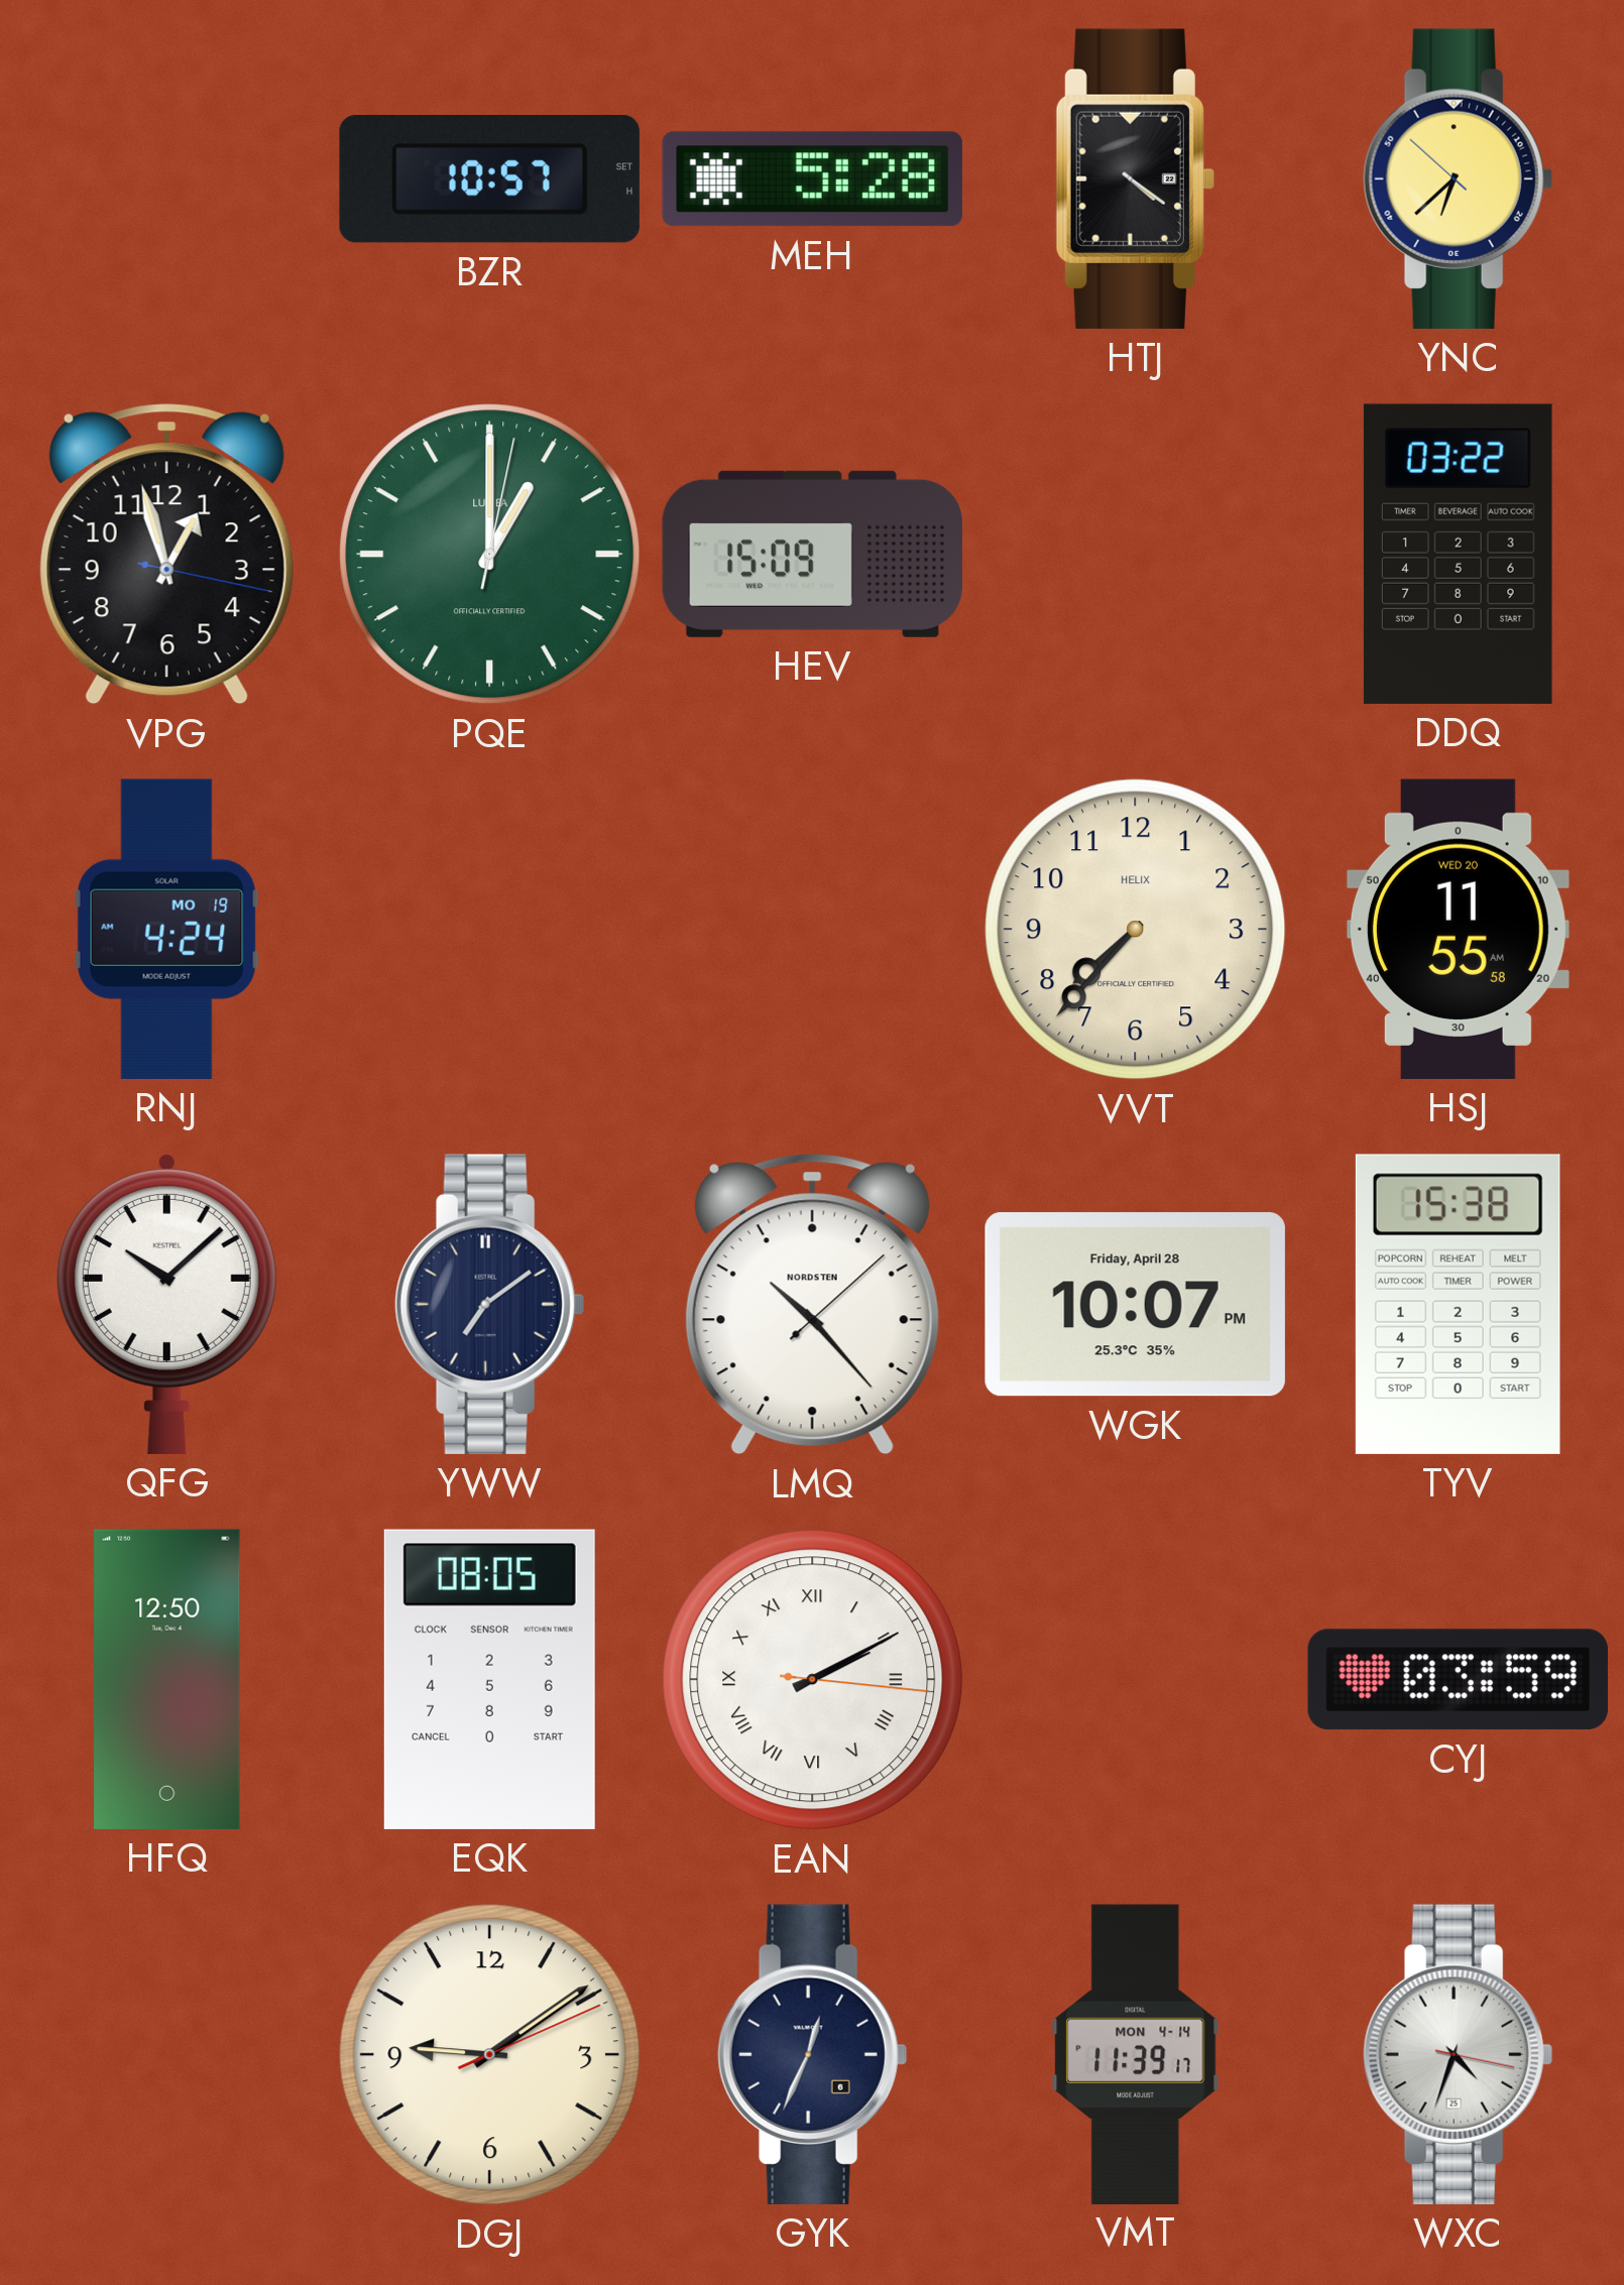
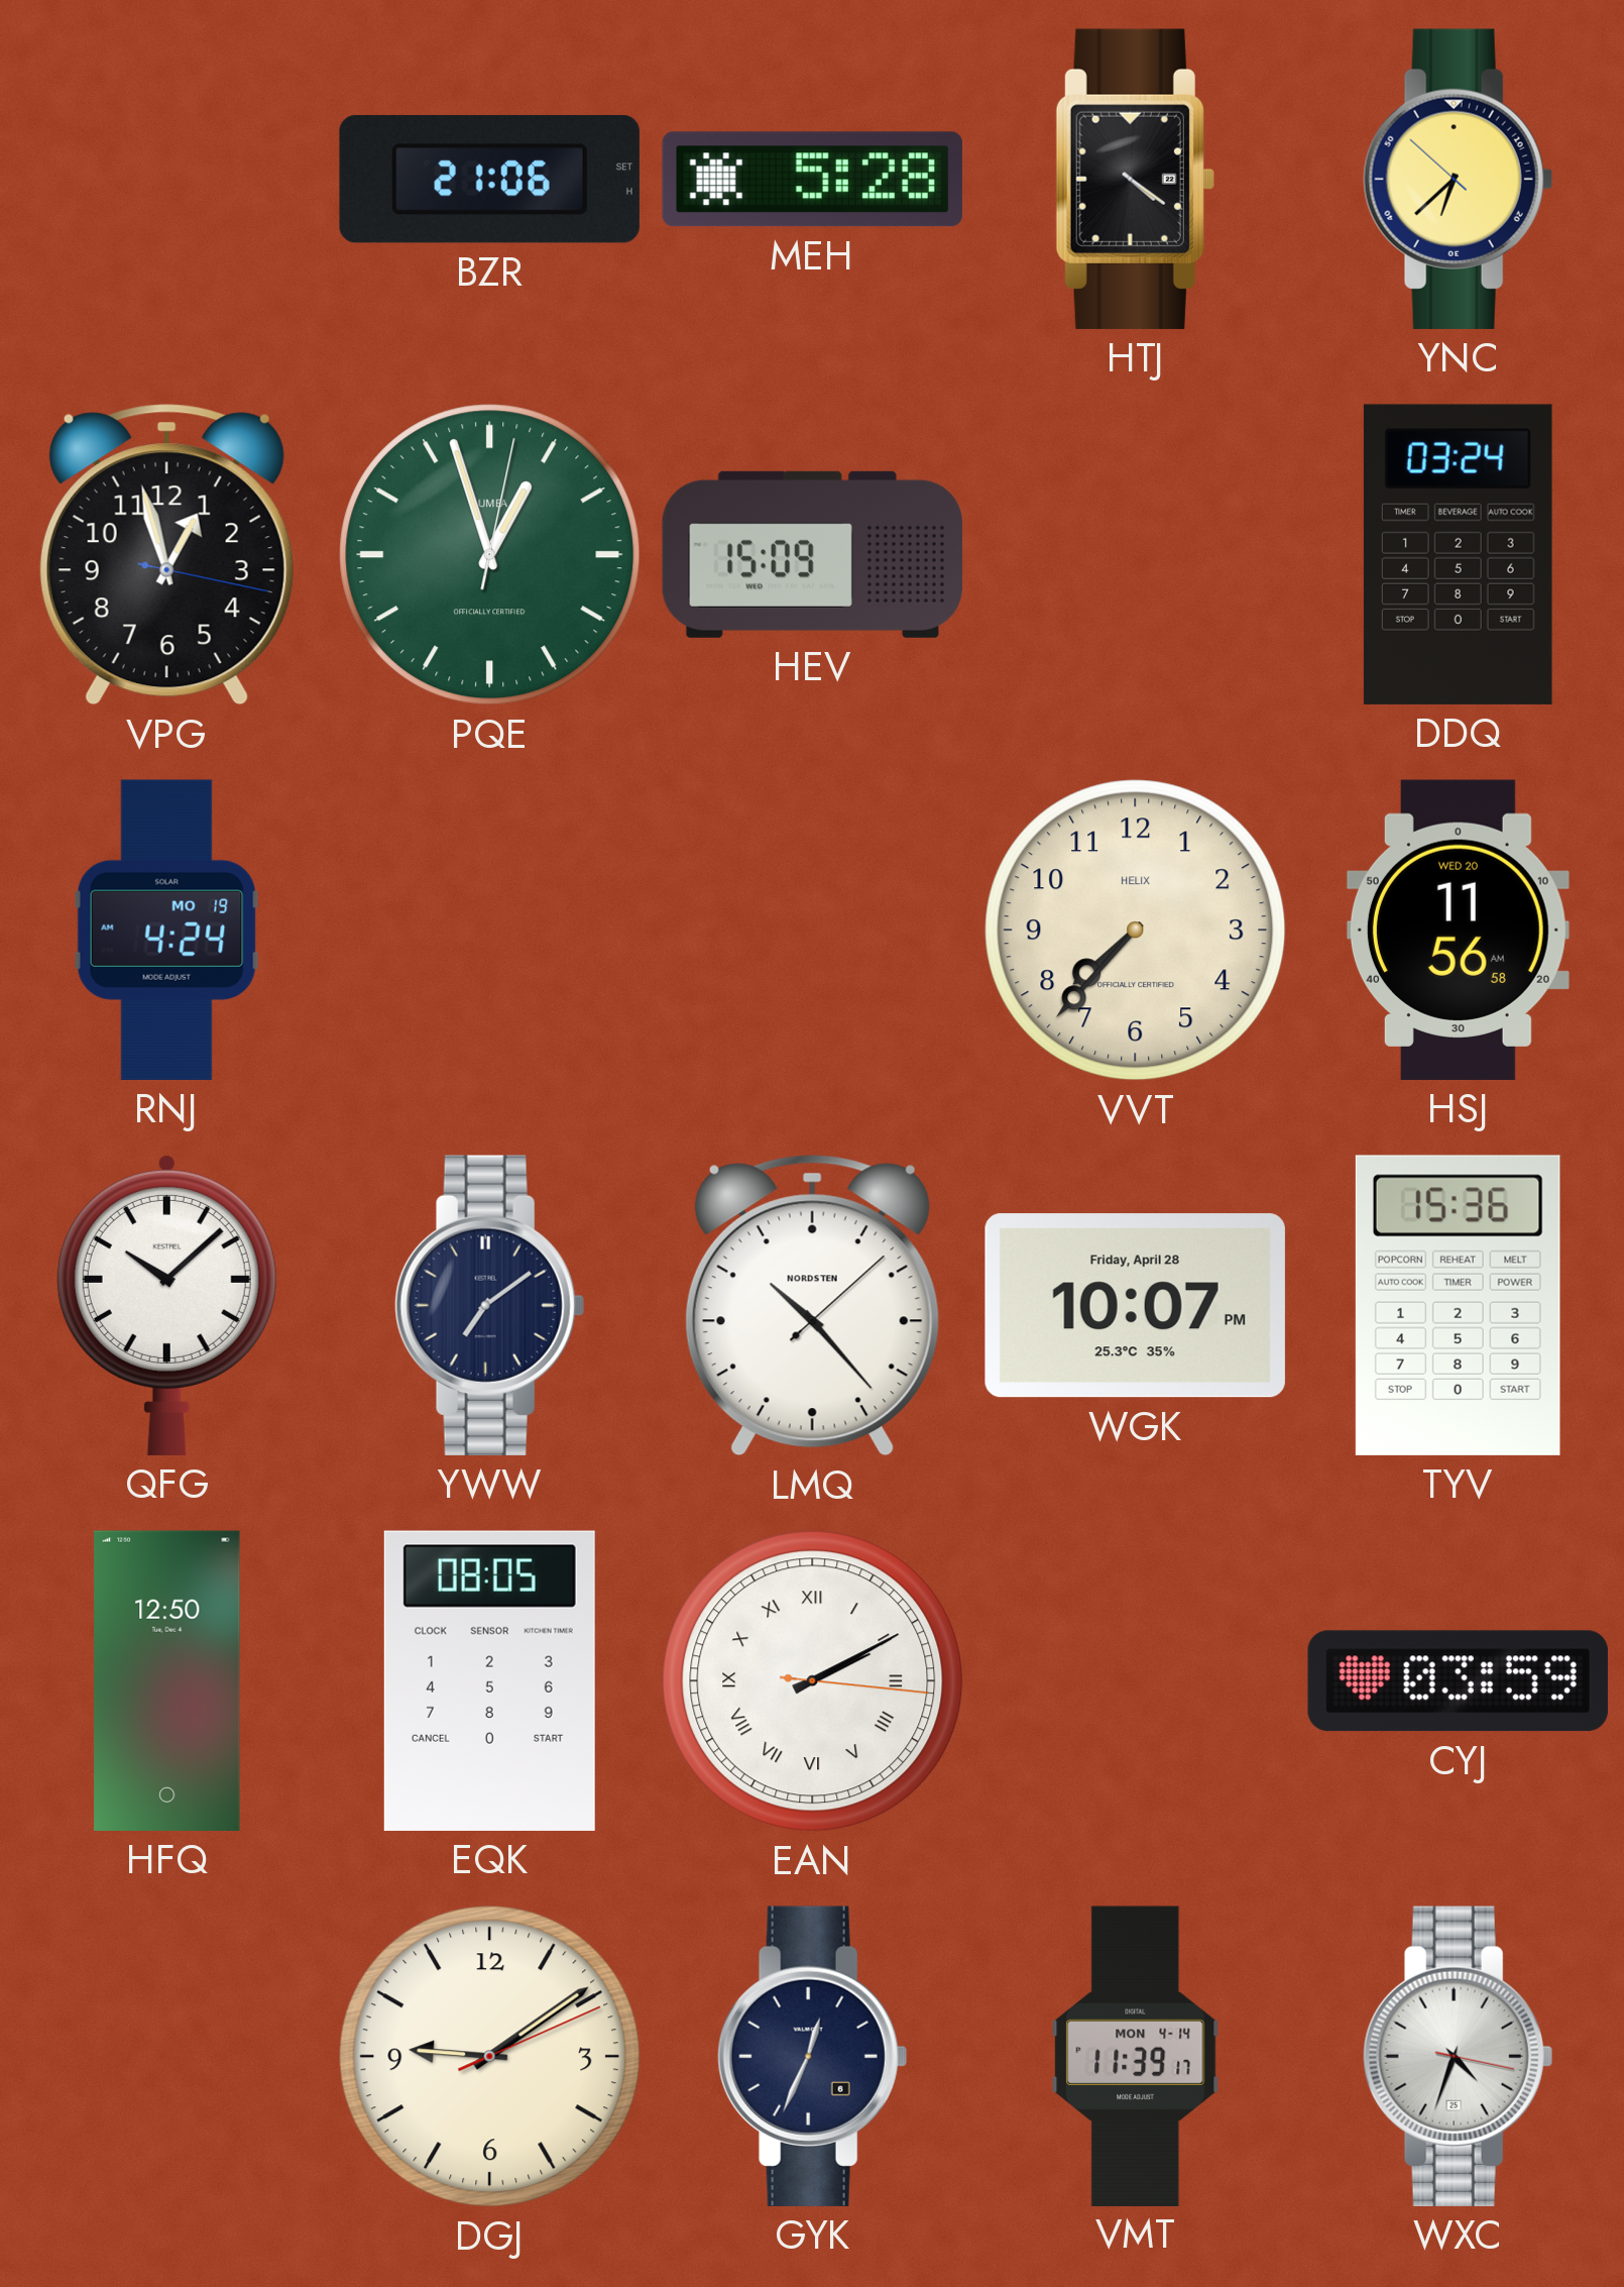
BZR: 10:57 -> 21:06 (489, 179)
PQE: 1:00 -> 12:57 (490, 555)
DDQ: 03:22 -> 03:24 (1458, 554)
HSJ: 11:55 -> 11:56 (1458, 930)
TYV: 15:38 -> 15:36 (1458, 1305)
